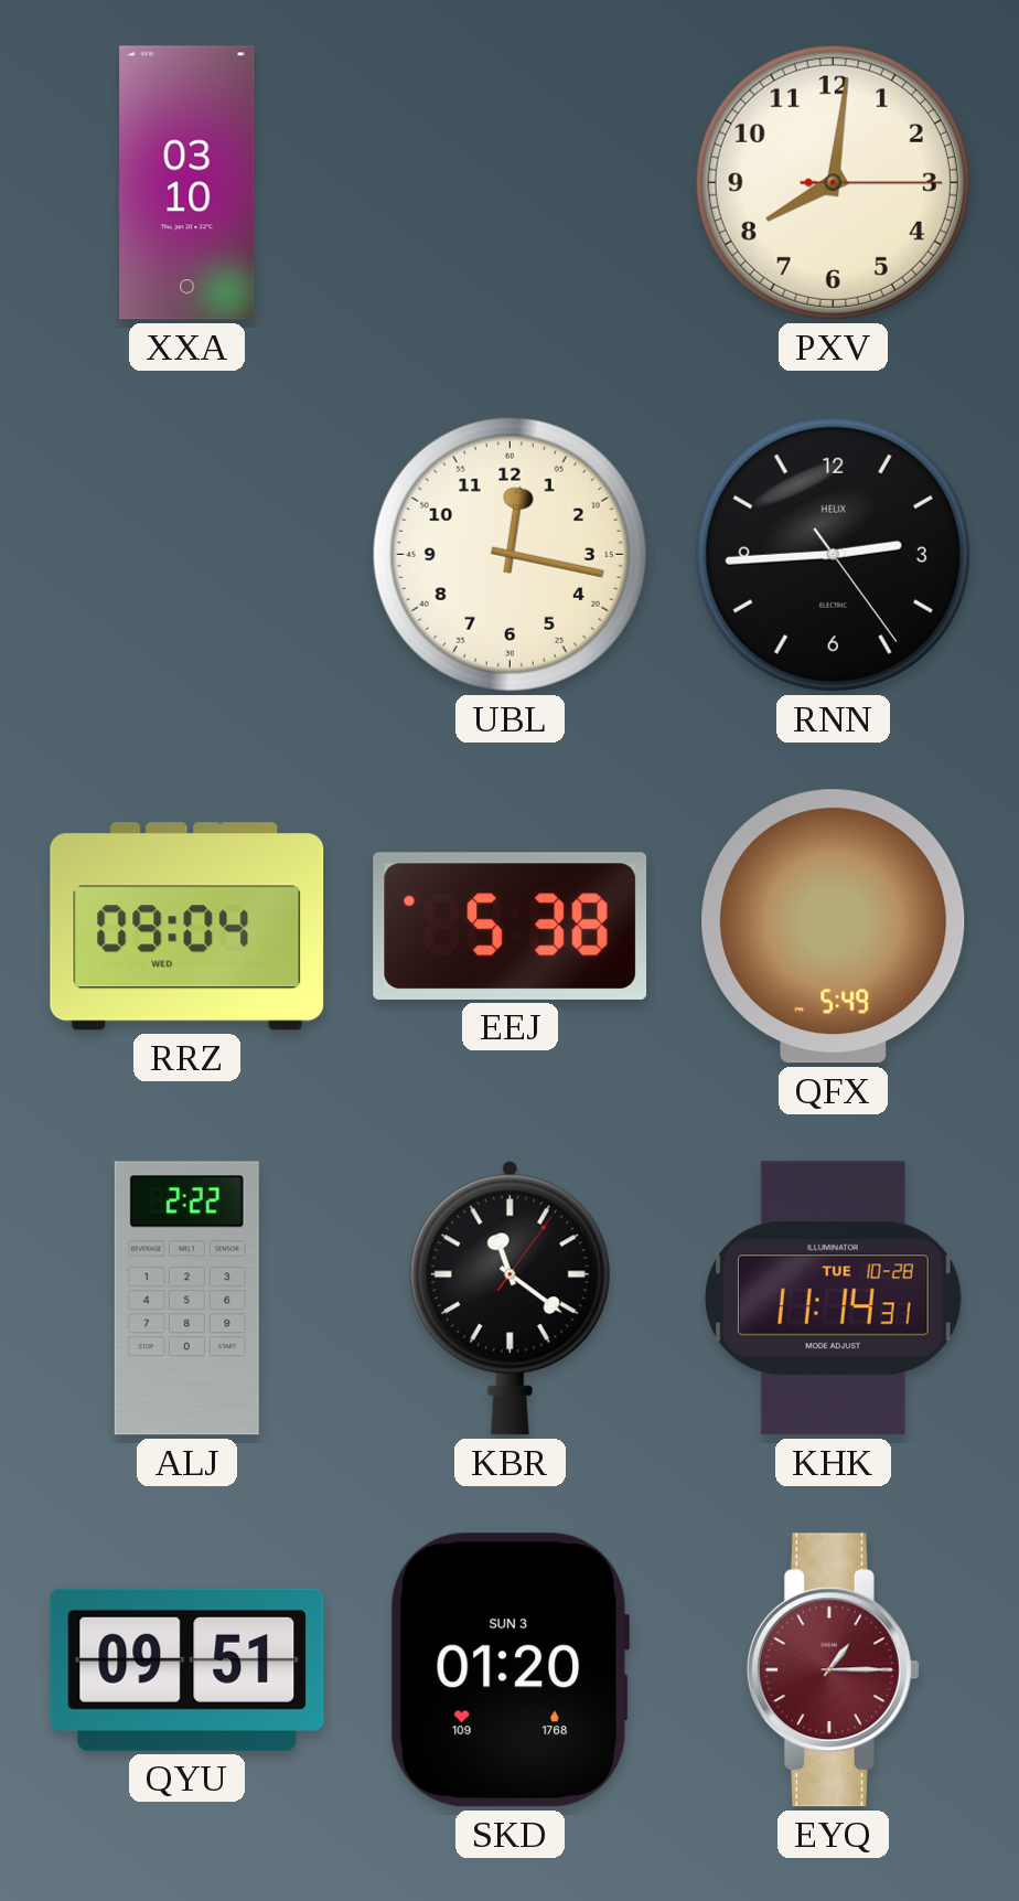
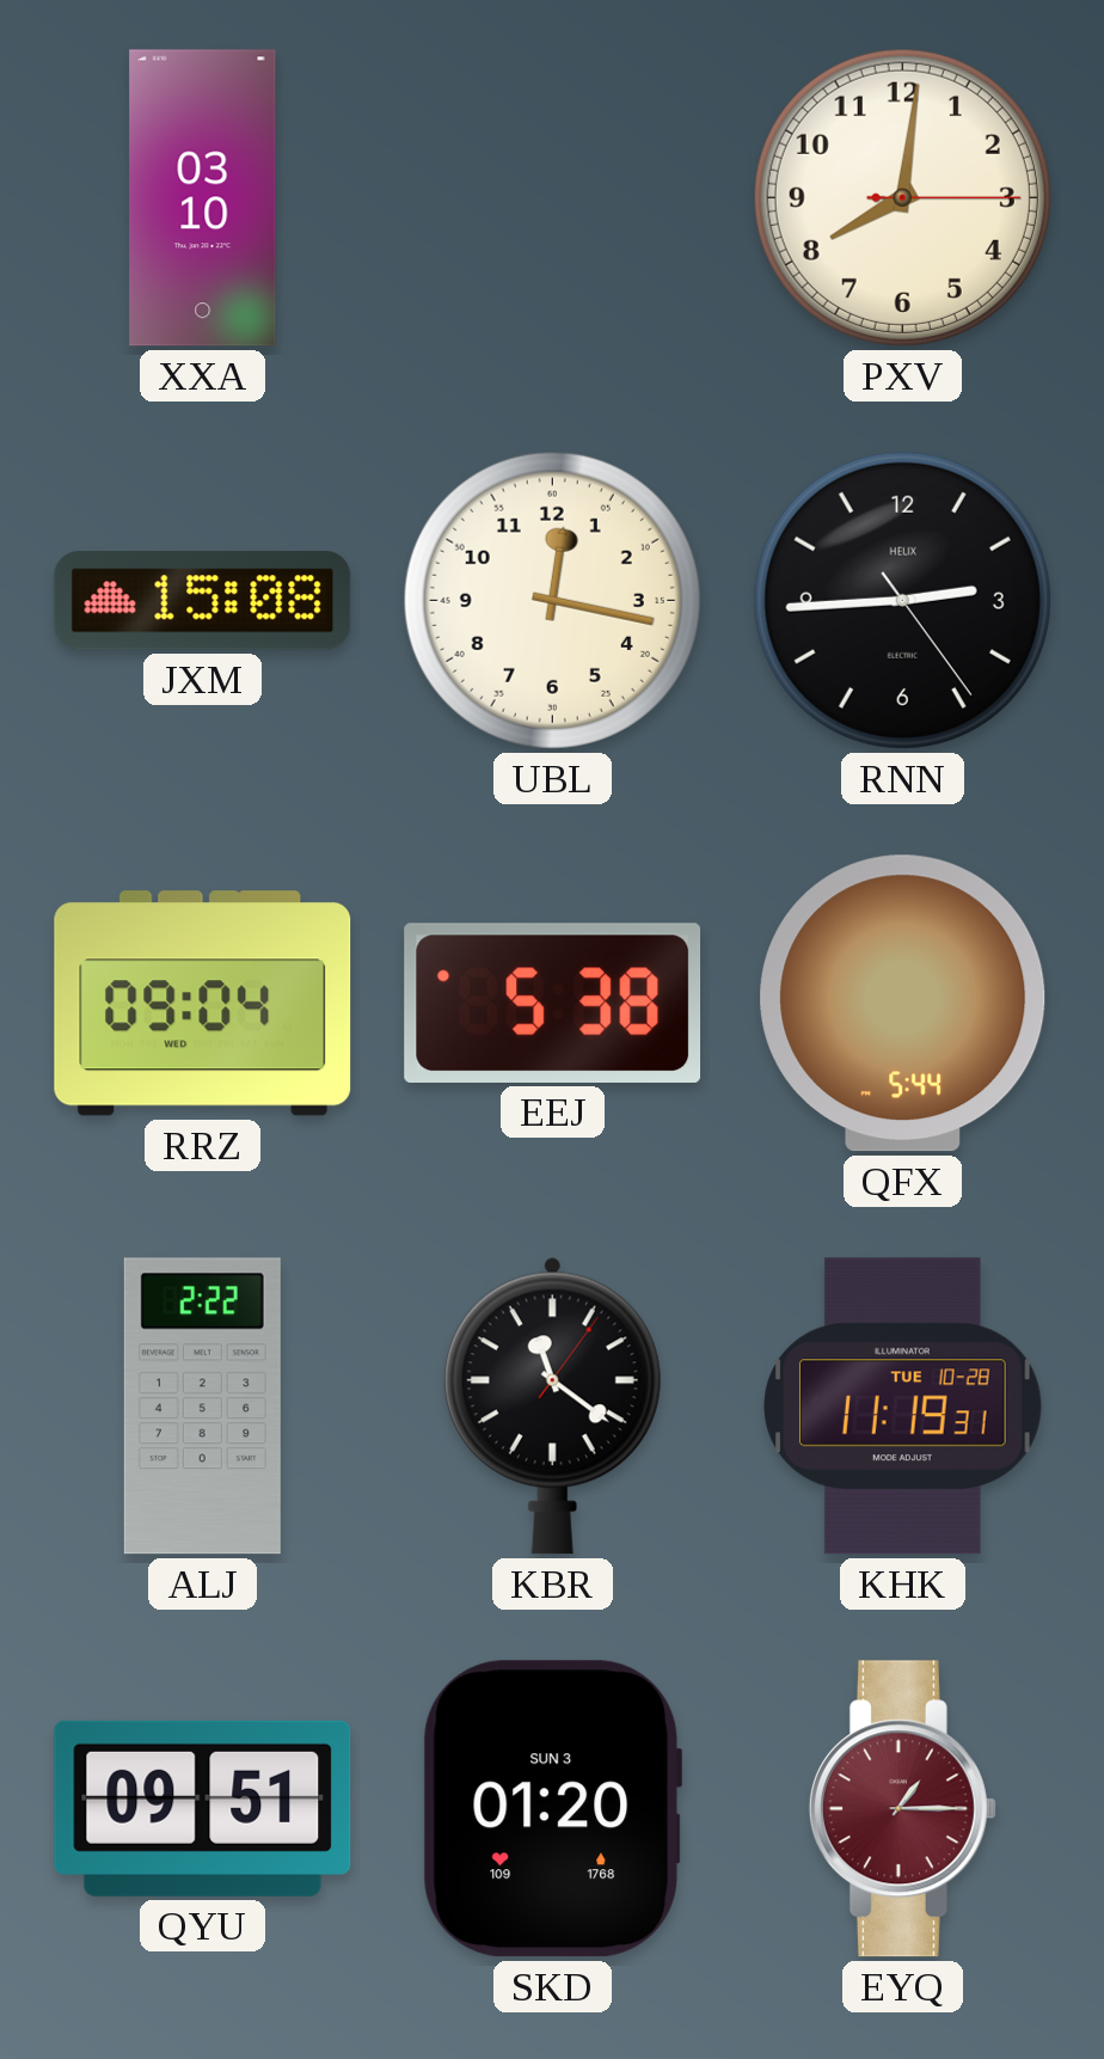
JXM: none -> 15:08 (203, 601)
QFX: 5:49 -> 5:44 (903, 1004)
KHK: 11:14 -> 11:19 (903, 1407)
